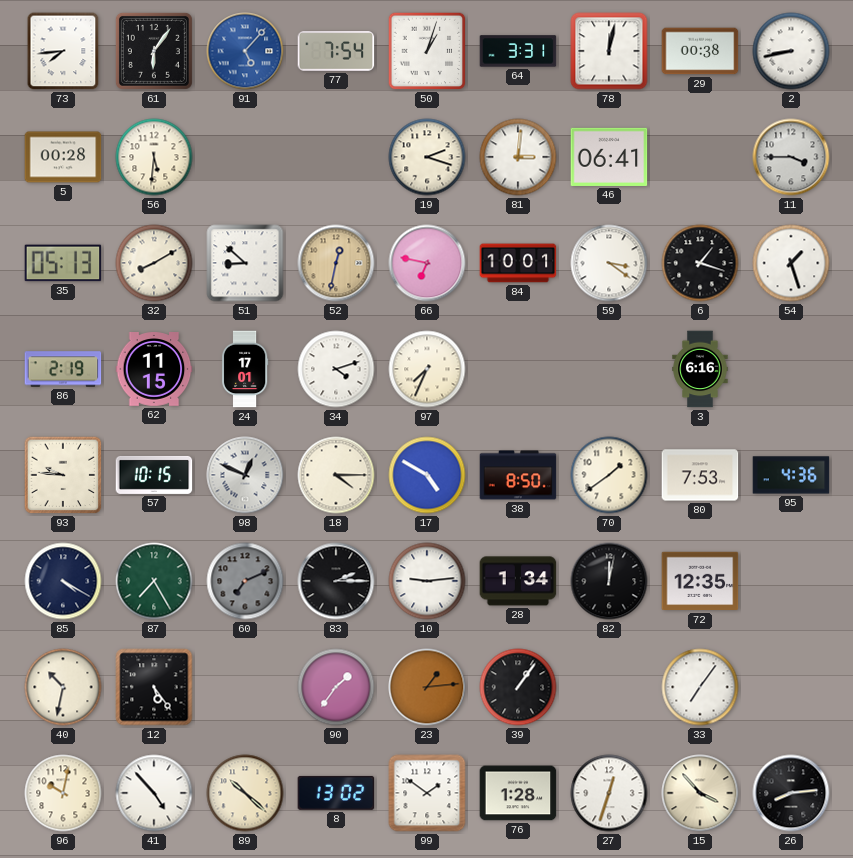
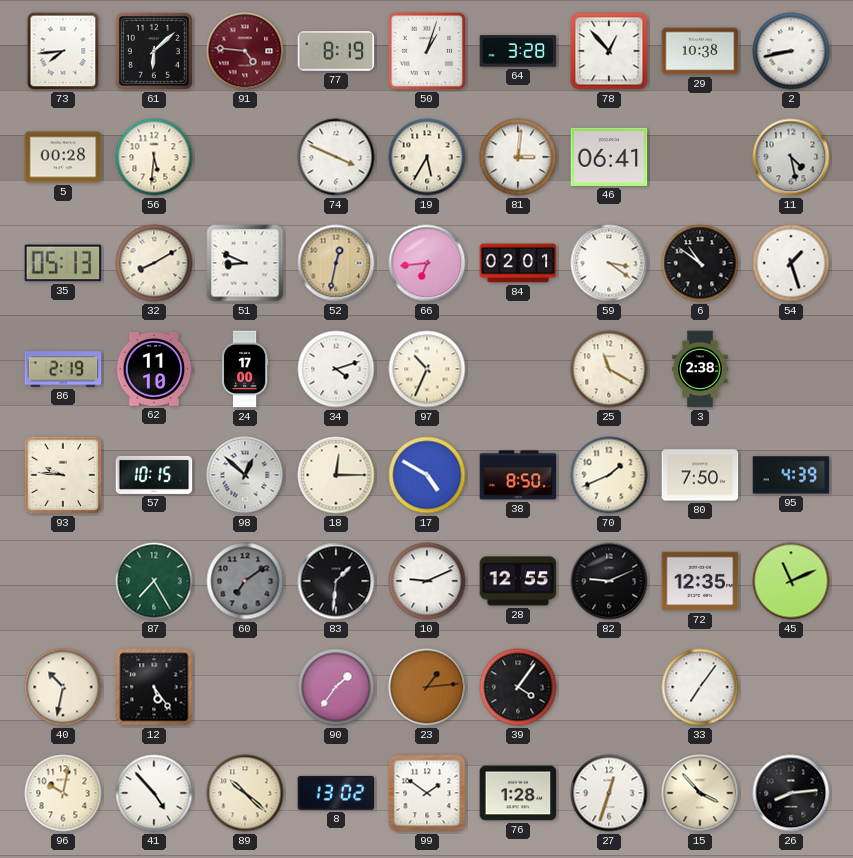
61: 6:06 -> 6:08 (154, 51)
91: 5:07 -> 4:46 (245, 51)
91 dial: blue -> burgundy (245, 51)
77: 7:54 -> 8:19 (336, 51)
64: 3:31 -> 3:28 (518, 51)
78: 12:02 -> 12:53 (609, 51)
29: 00:38 -> 10:38 (700, 51)
74: none -> 3:49 (336, 157)
19: 2:18 -> 5:35 (427, 157)
11: 3:45 -> 4:28 (791, 157)
51: 8:52 -> 8:49 (245, 263)
66: 6:47 -> 6:44 (427, 263)
84: 10:01 -> 02:01 (518, 263)
6: 1:18 -> 10:51 (700, 263)
62: 11:15 -> 11:10 (154, 370)
24: 17:01 -> 17:00 (245, 369)
97: 7:34 -> 10:34 (427, 369)
25: none -> 11:20 (609, 369)
3: 6:16 -> 2:38 (700, 369)
98: 12:49 -> 12:52 (245, 475)
18: 4:15 -> 12:15 (336, 475)
70: 1:39 -> 1:41 (609, 475)
80: 7:53 -> 7:50 (700, 475)
95: 4:36 -> 4:39 (791, 475)
85: 4:20 -> none (63, 581)
60: 7:11 -> 7:09 (245, 581)
83: 2:15 -> 1:31 (336, 581)
10: 9:14 -> 9:11 (427, 581)
28: 1:34 -> 12:55 (518, 581)
82: 12:02 -> 9:11 (609, 581)
45: none -> 11:11 (791, 581)
39: 1:06 -> 4:06 (518, 687)
